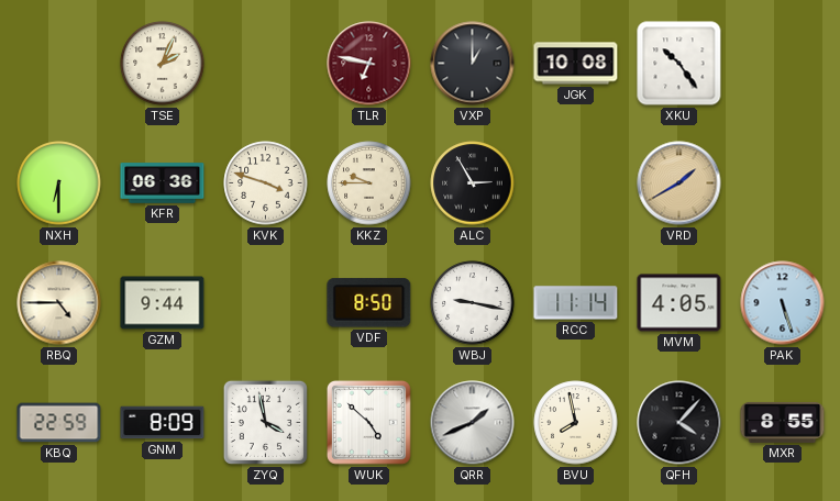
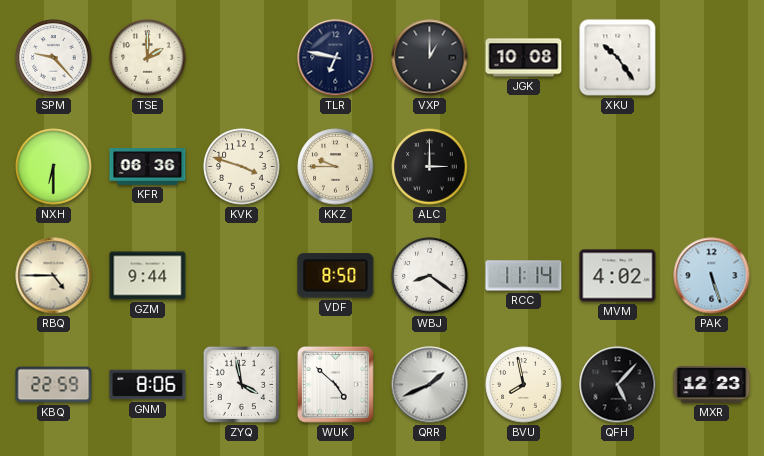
SPM: none -> 9:23 (54, 58)
TSE: 2:04 -> 2:00 (148, 58)
TLR dial: burgundy -> navy (336, 58)
ALC: 2:55 -> 3:00 (430, 167)
VRD: 1:40 -> none (679, 183)
WBJ: 9:17 -> 8:21 (430, 276)
MVM: 4:05 -> 4:02 (618, 276)
GNM: 8:09 -> 8:06 (148, 385)
QFH: 4:07 -> 5:07 (618, 385)
MXR: 8:55 -> 12:23 (712, 384)
